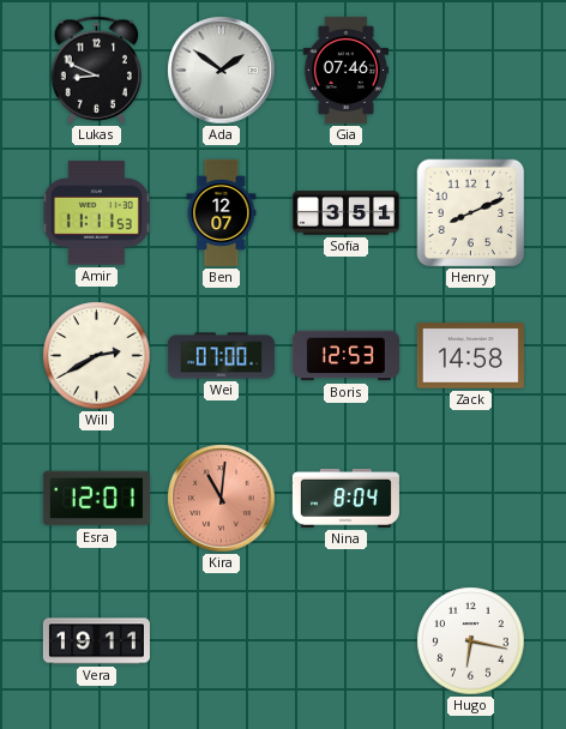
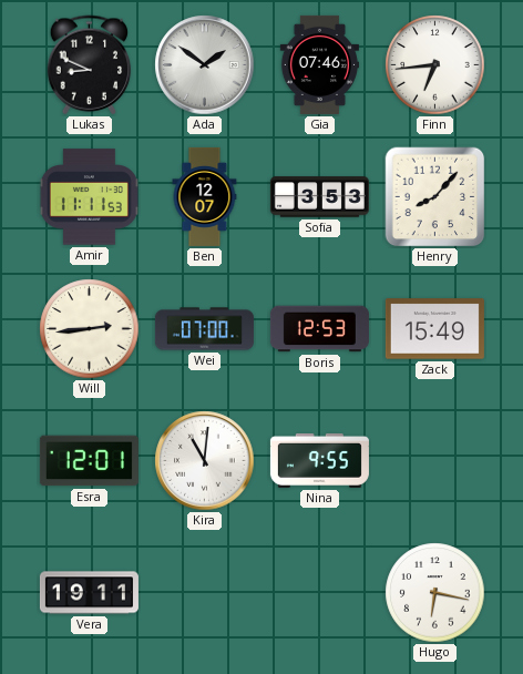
Finn: none -> 6:44 (435, 65)
Sofia: 3:51 -> 3:53 (319, 197)
Henry: 8:11 -> 8:07 (435, 197)
Will: 2:40 -> 2:44 (90, 329)
Zack: 14:58 -> 15:49 (434, 329)
Kira dial: salmon -> white (205, 461)
Nina: 8:04 -> 9:55 (319, 460)
